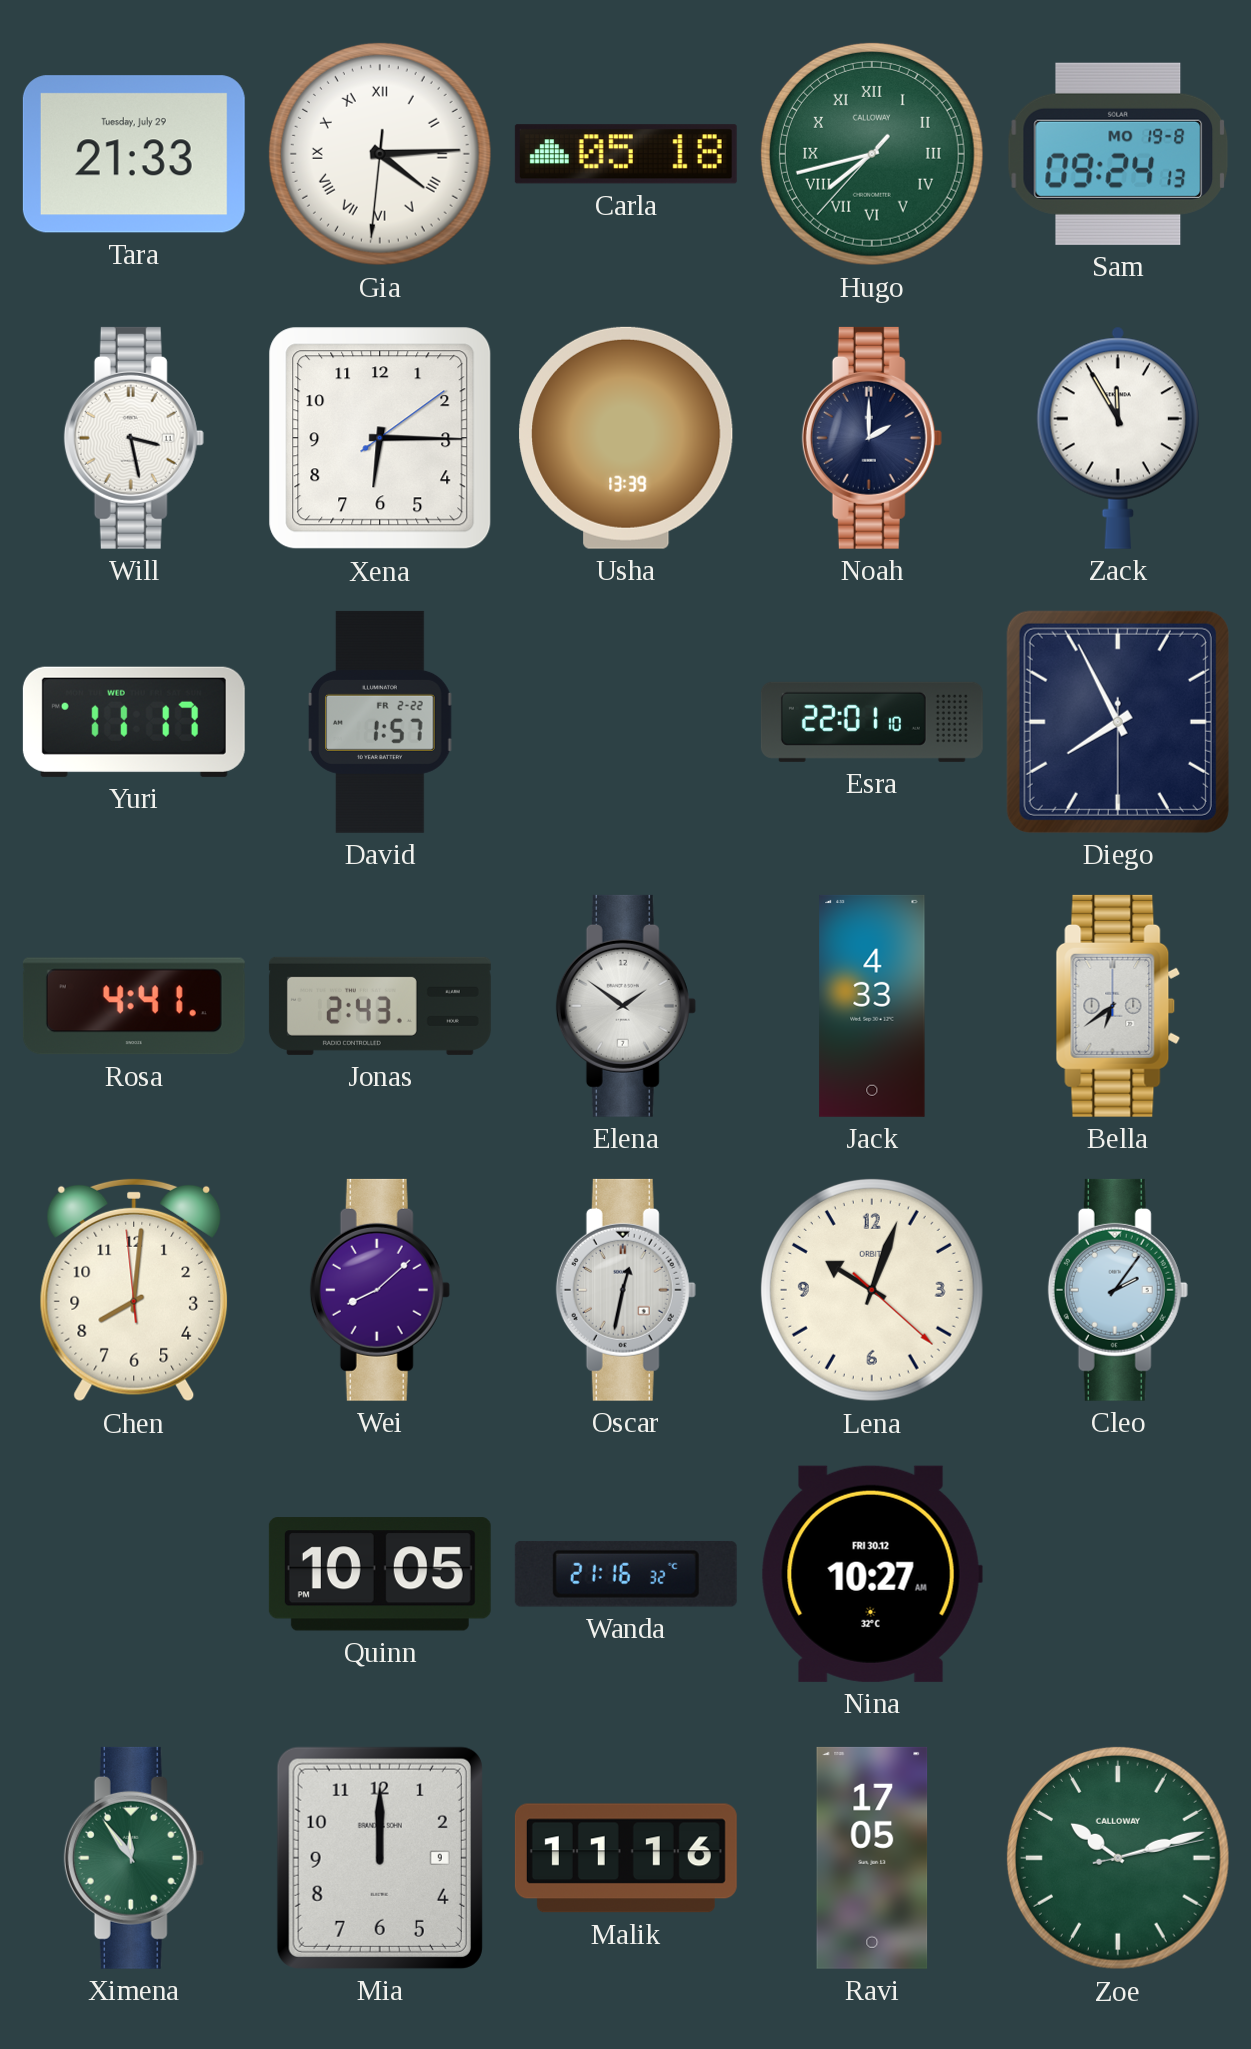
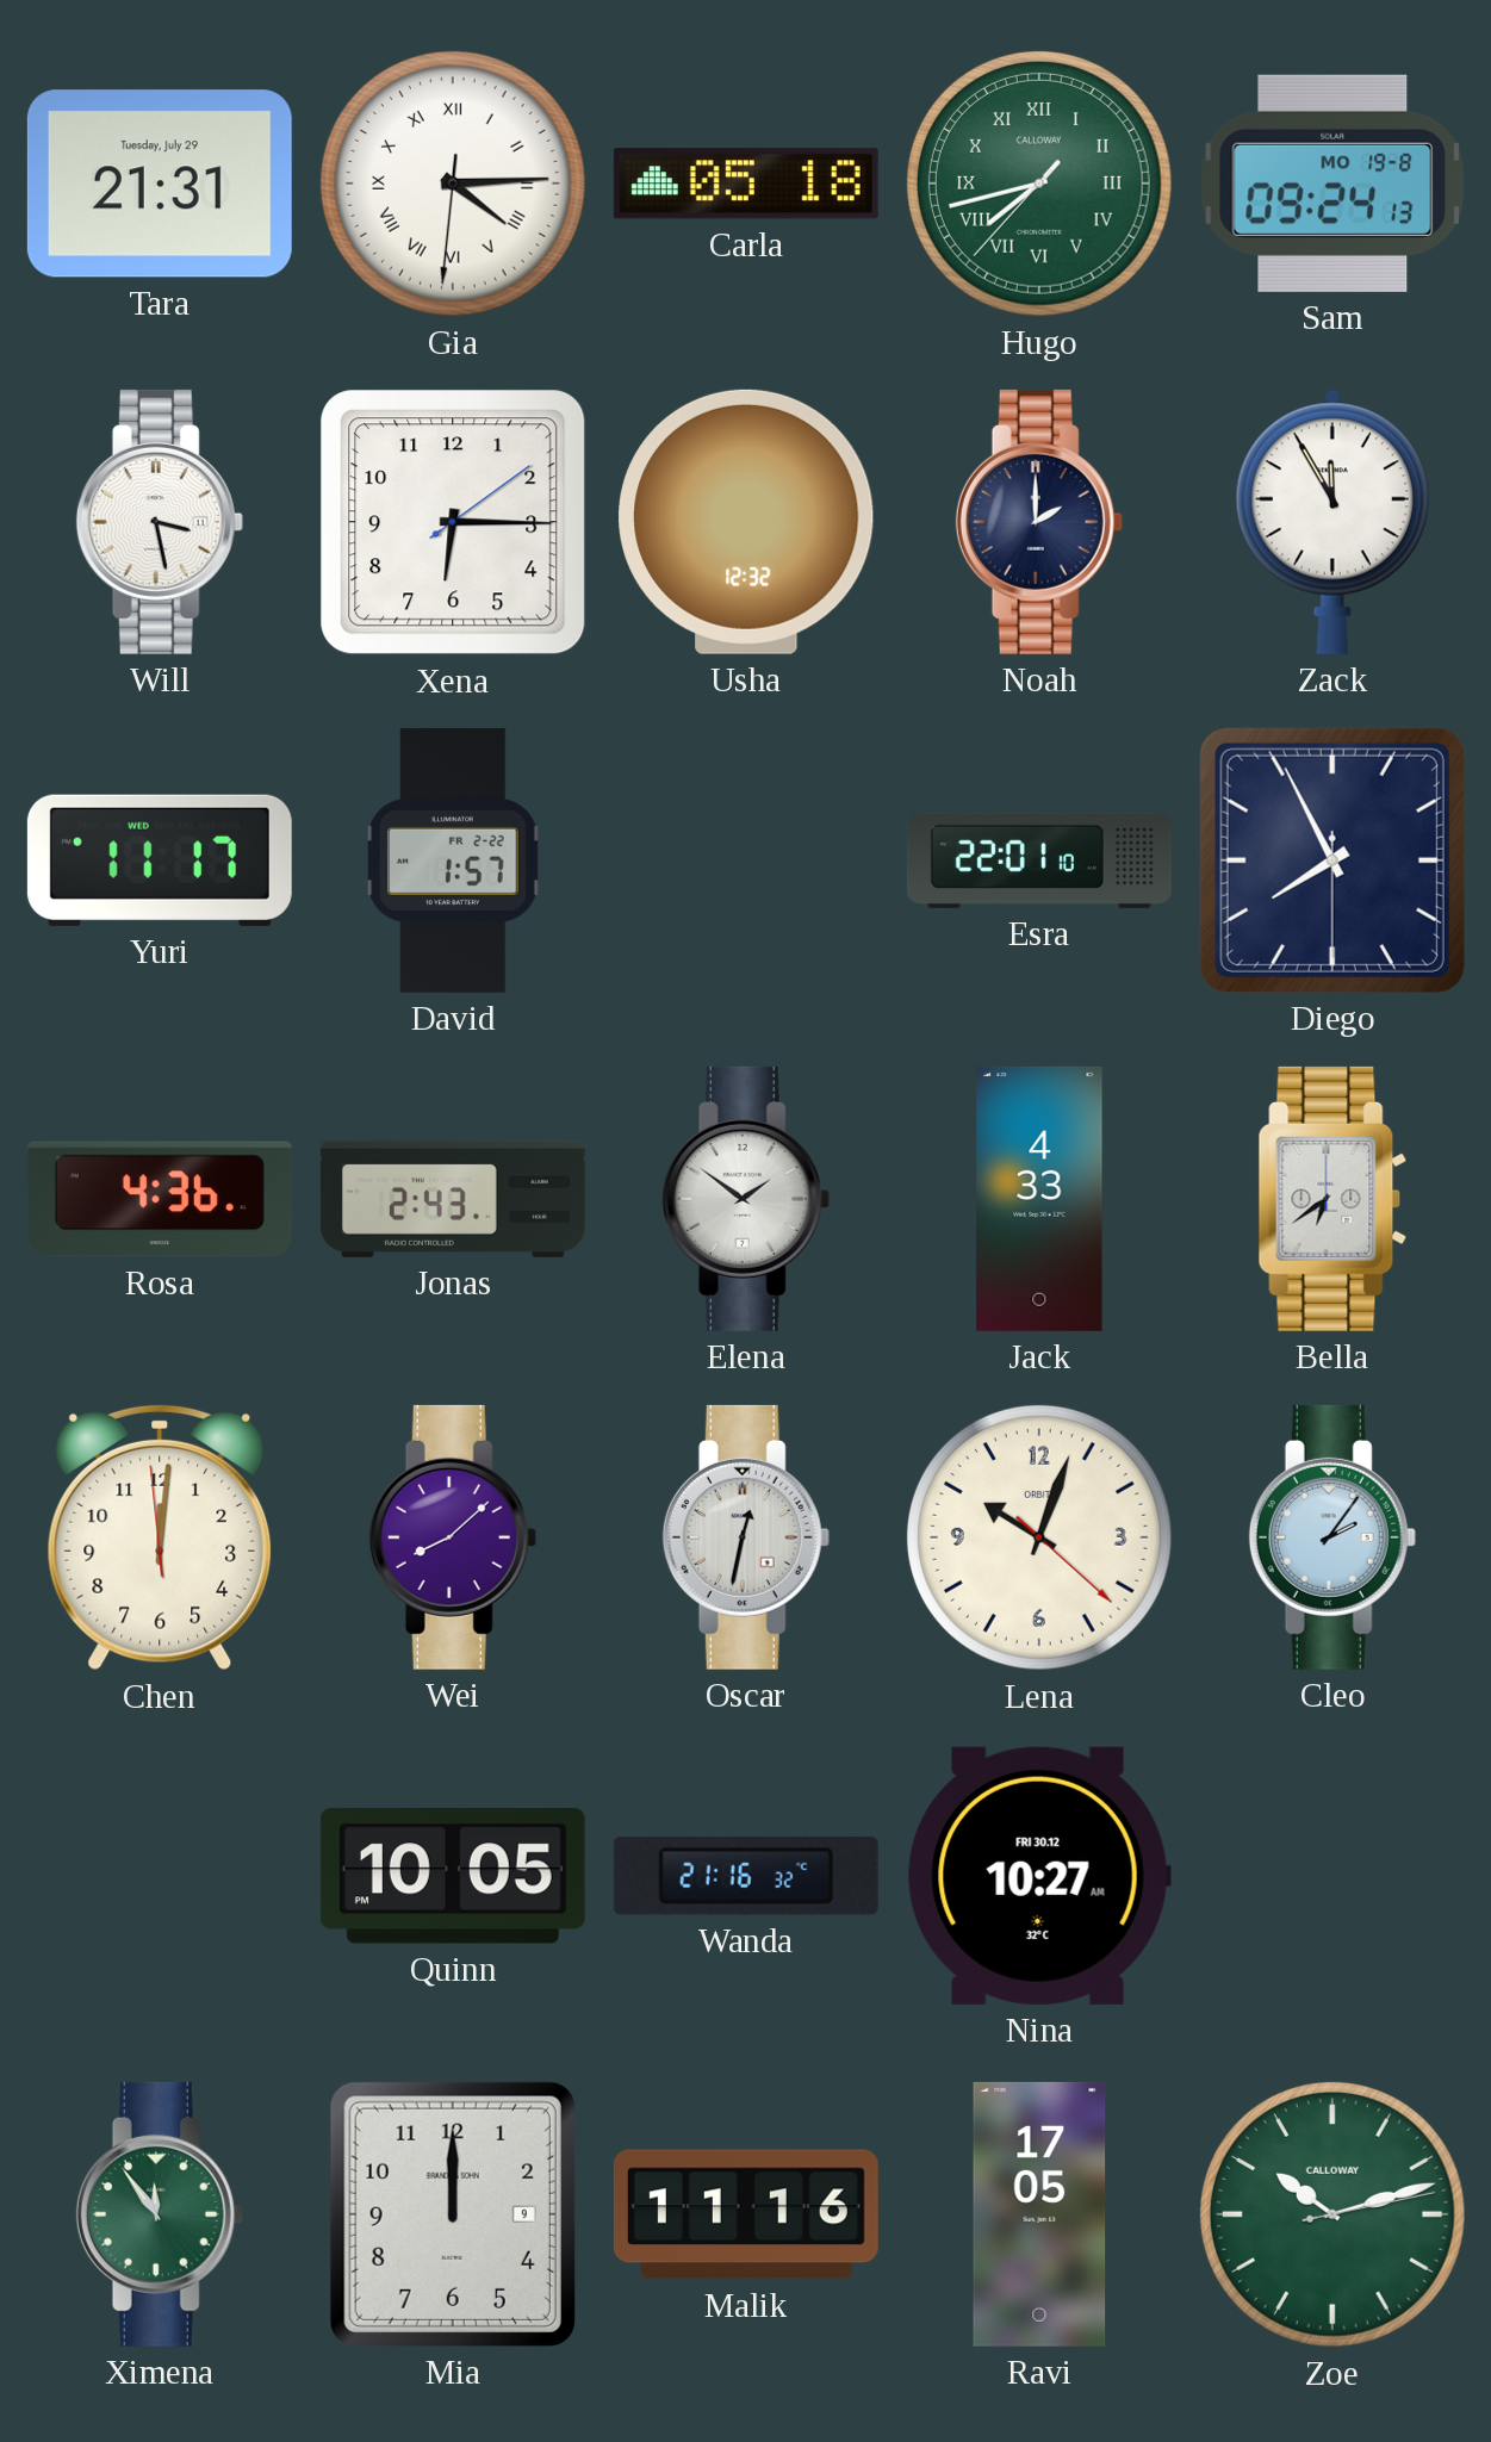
Tara: 21:33 -> 21:31 (160, 184)
Usha: 13:39 -> 12:32 (746, 522)
Rosa: 4:41 -> 4:36 (160, 1199)
Chen: 8:00 -> 12:00 (160, 1537)
